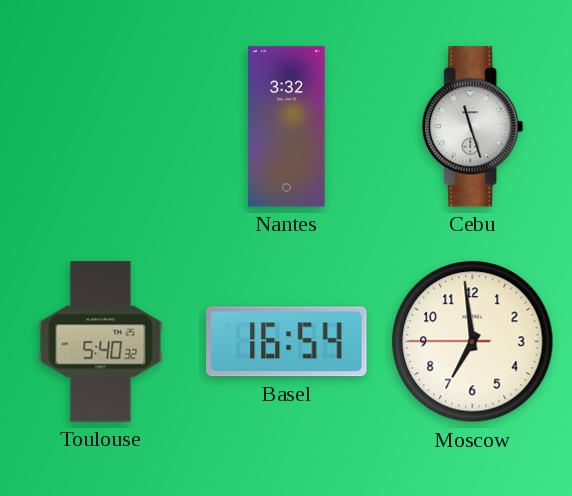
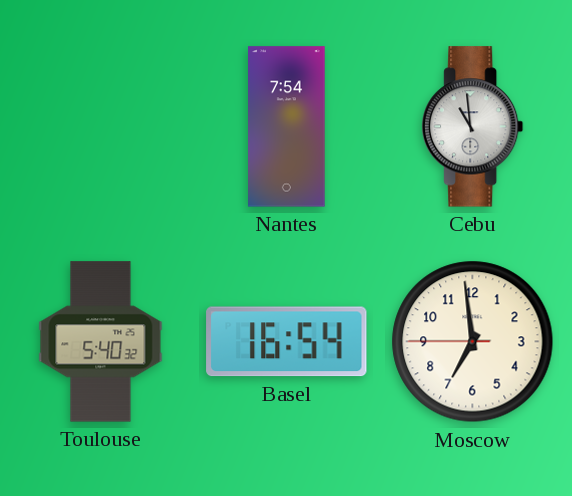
Nantes: 3:32 -> 7:54 (287, 127)
Cebu: 11:27 -> 10:59 (473, 127)
